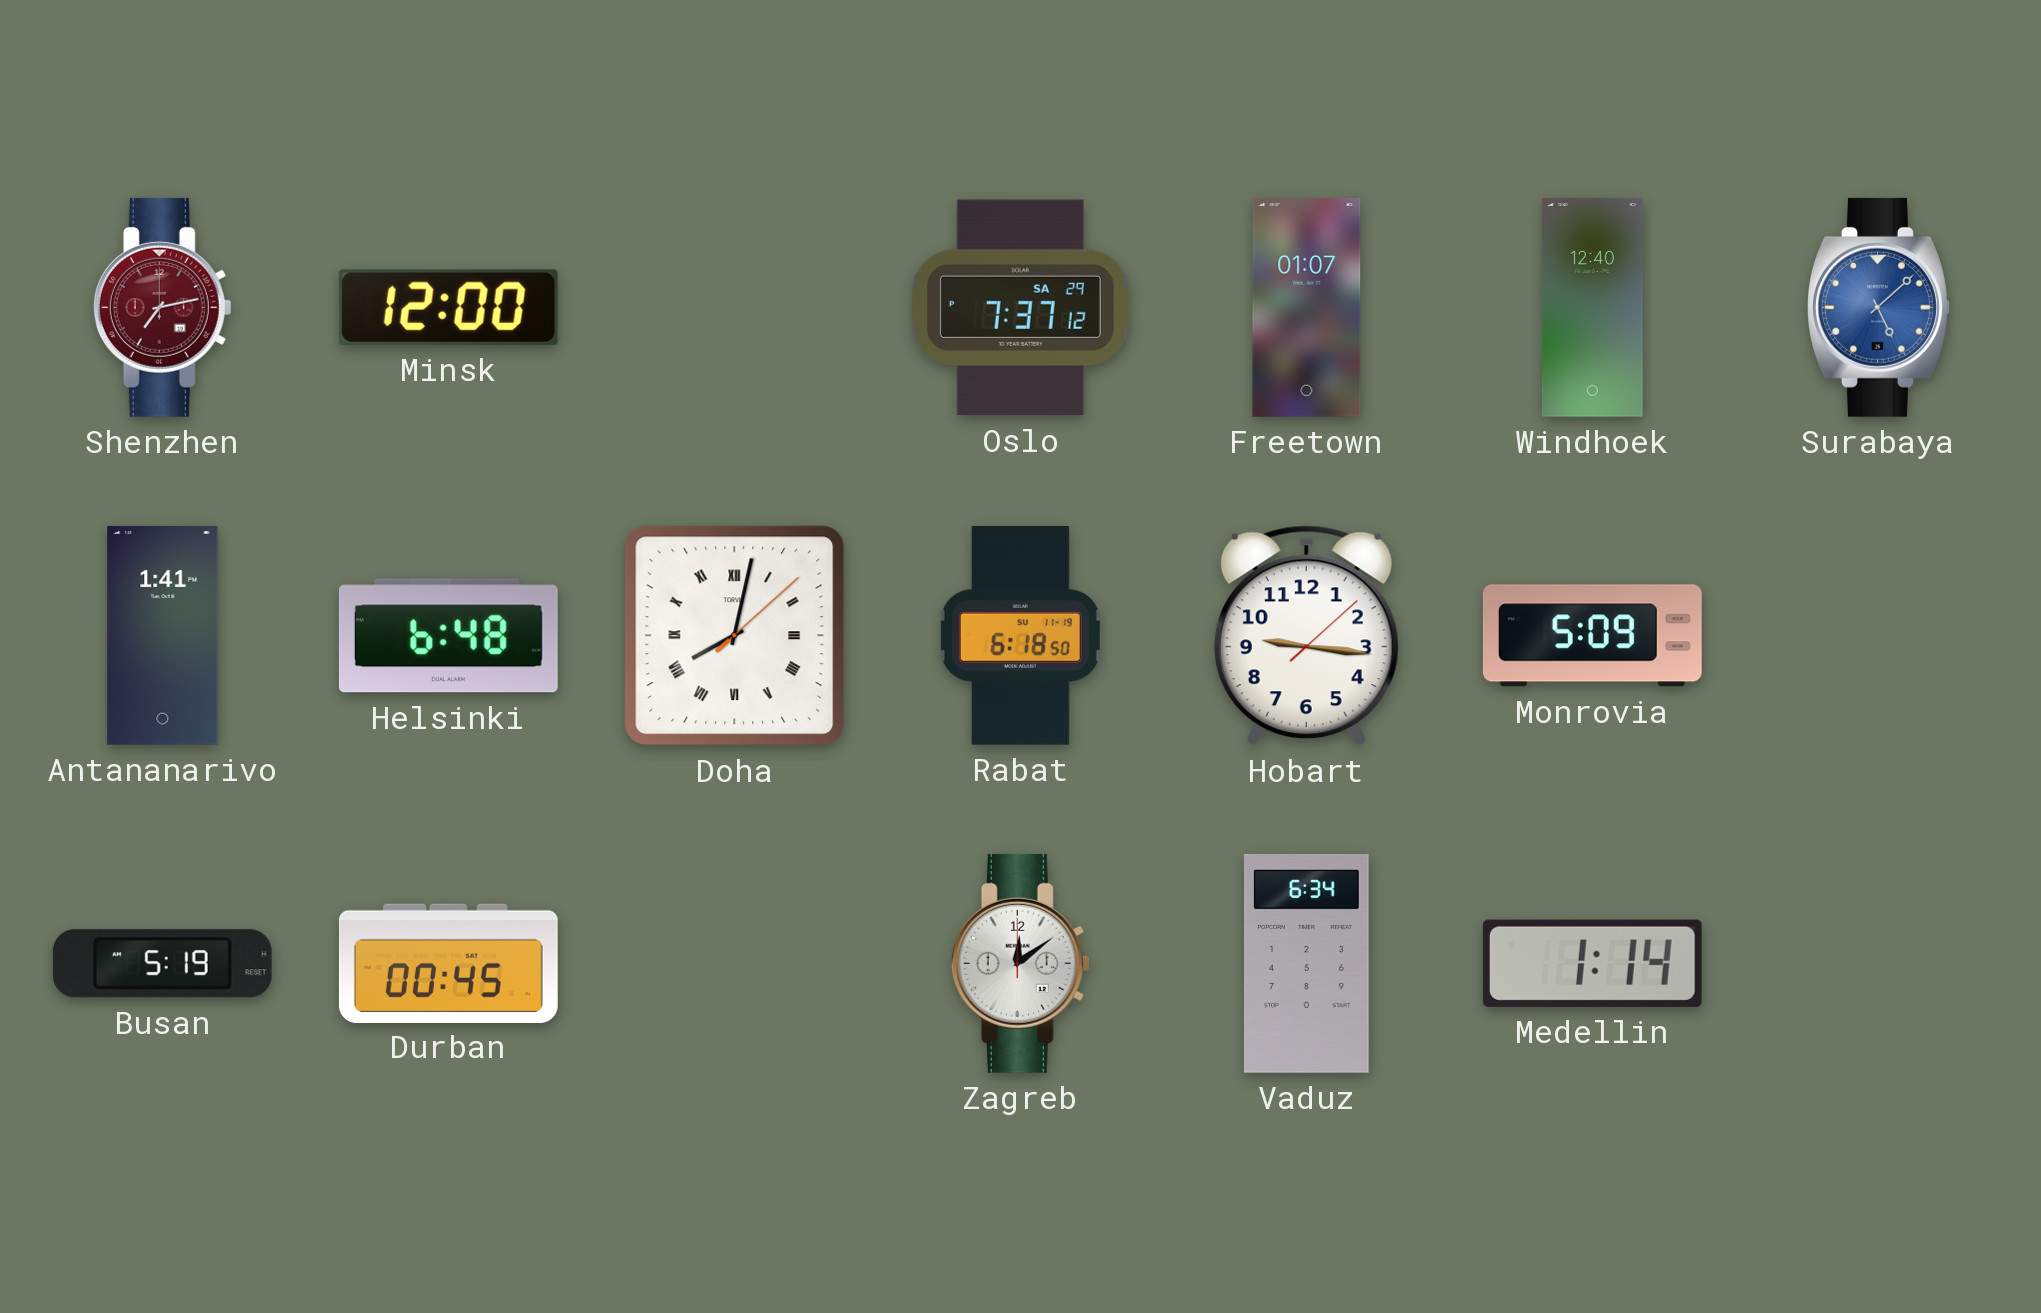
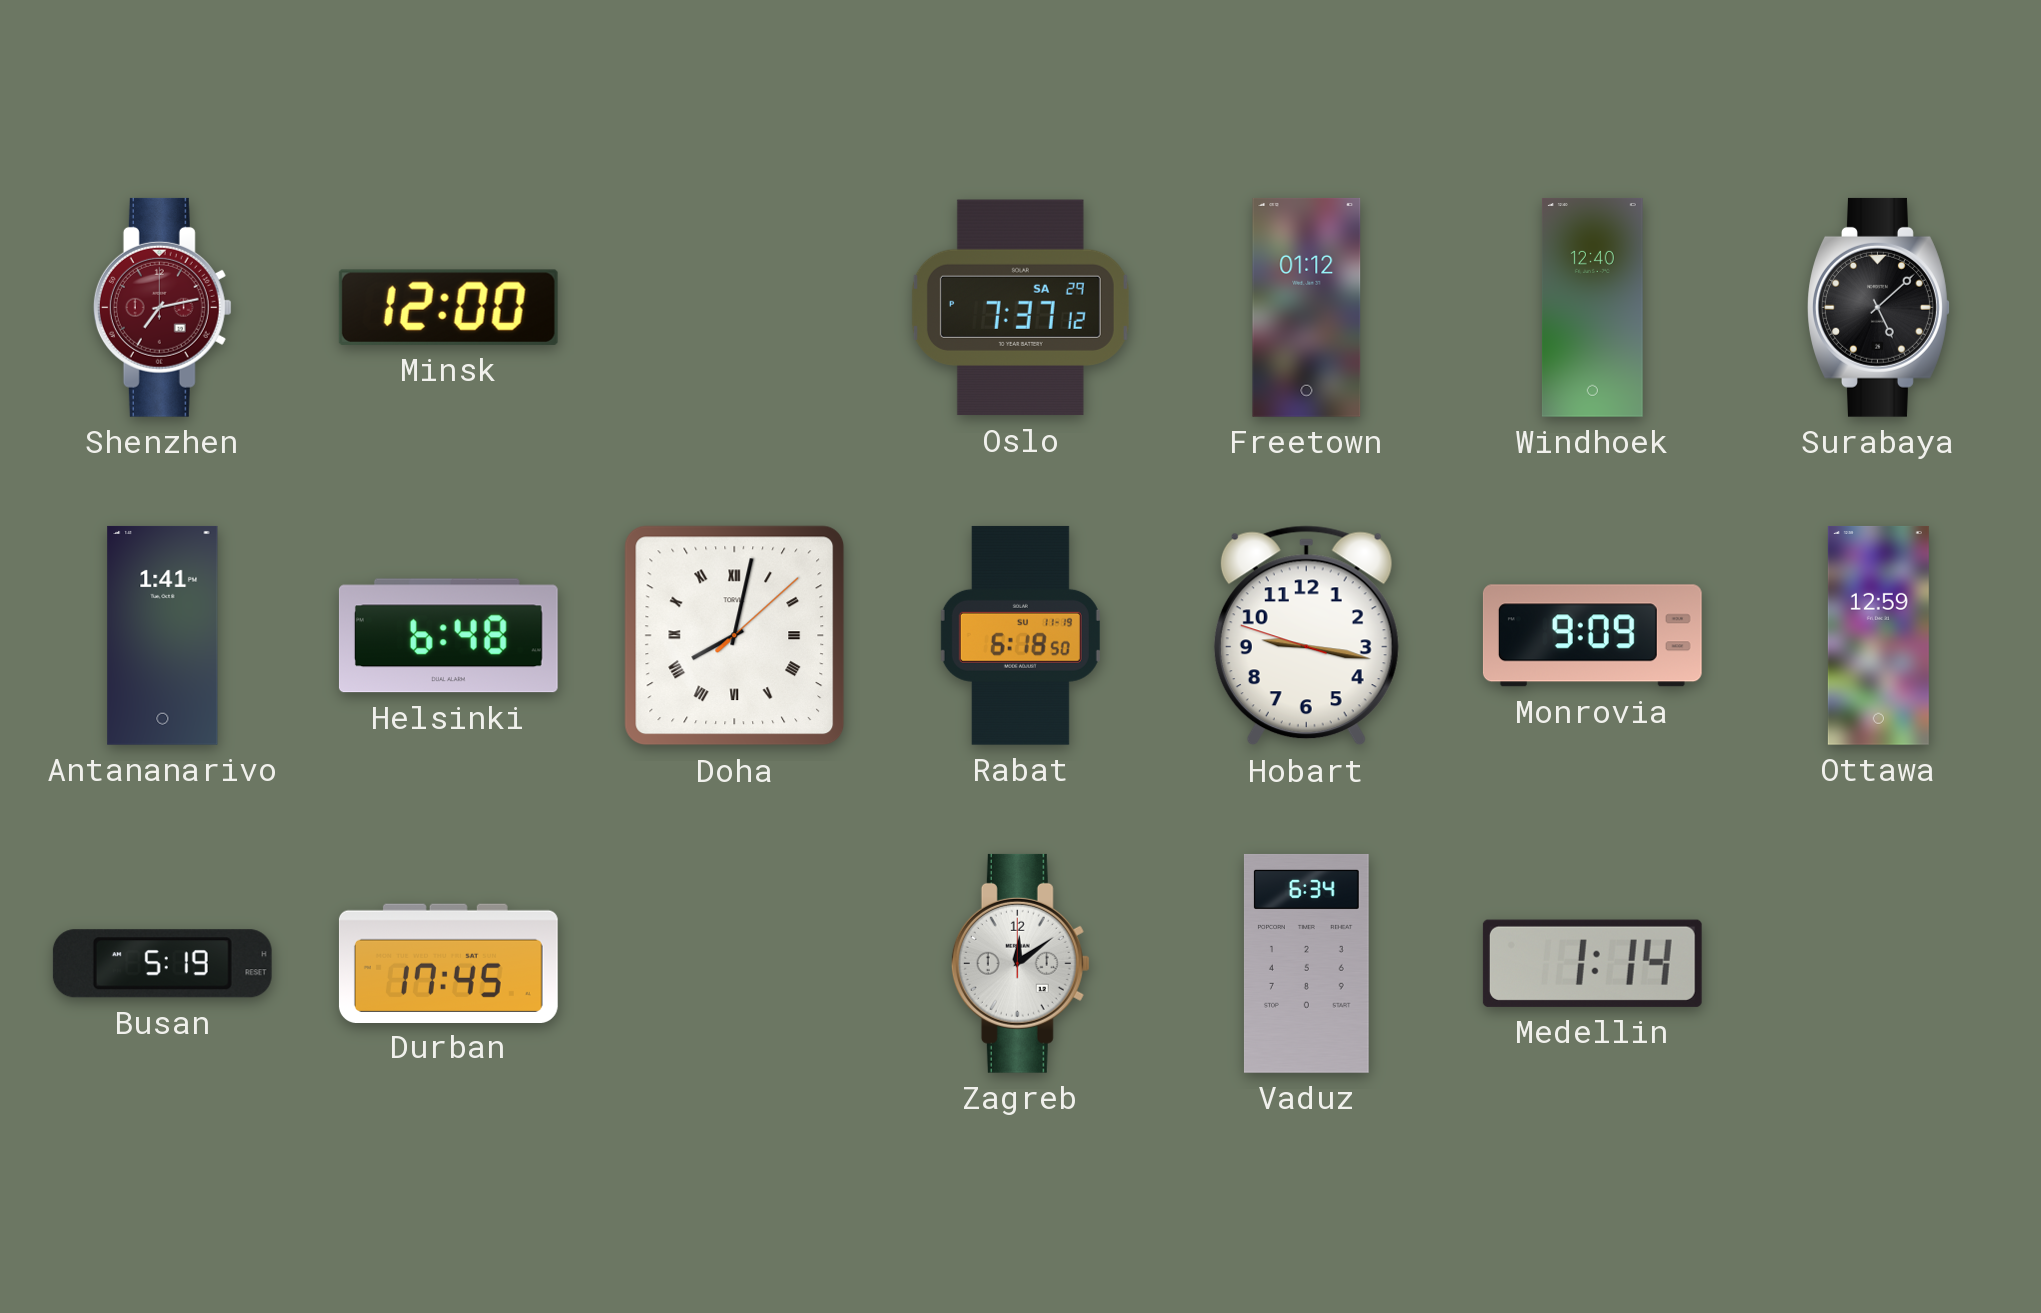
Freetown: 01:07 -> 01:12 (1307, 307)
Surabaya dial: blue -> black (1879, 307)
Hobart: 9:16:08 -> 9:16:48 (1306, 636)
Monrovia: 5:09 -> 9:09 (1592, 636)
Ottawa: none -> 12:59 (1878, 635)
Durban: 00:45 -> 17:45 (448, 963)
